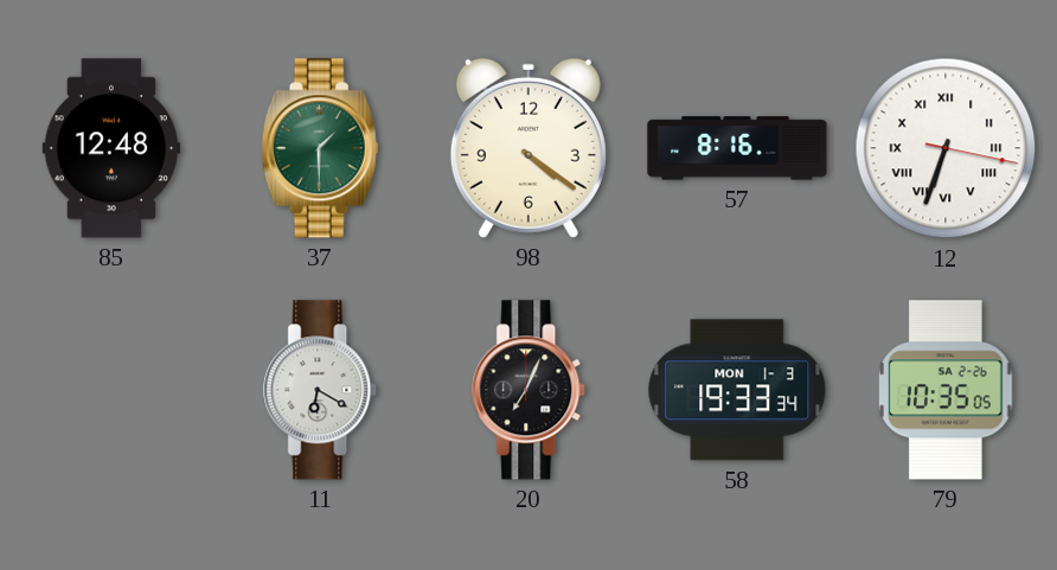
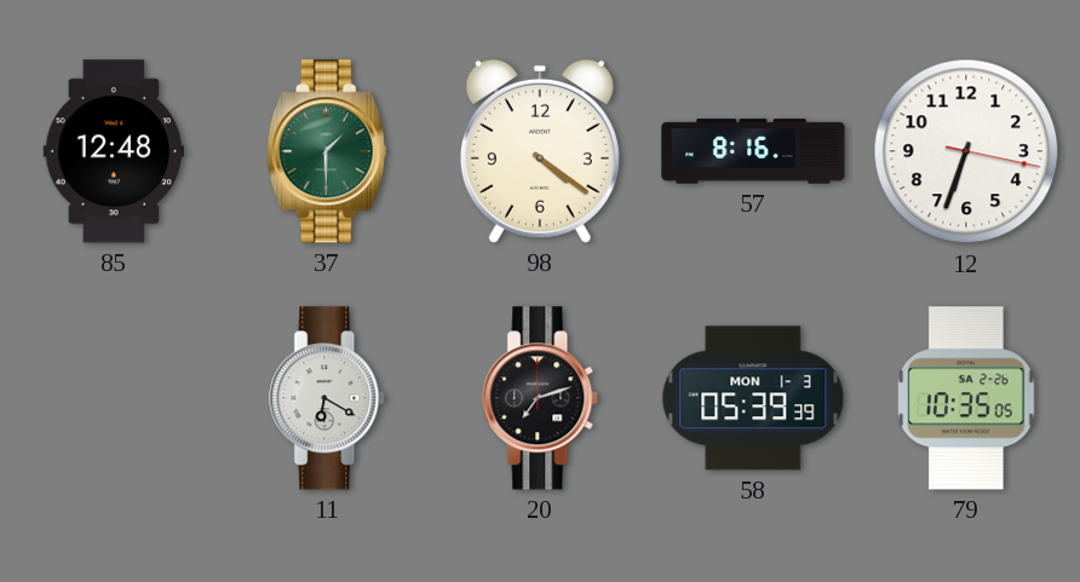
12 numerals: Roman -> Arabic (966, 151)
20: 7:04 -> 7:12 (541, 398)
58: 19:33 -> 05:39 (753, 398)
